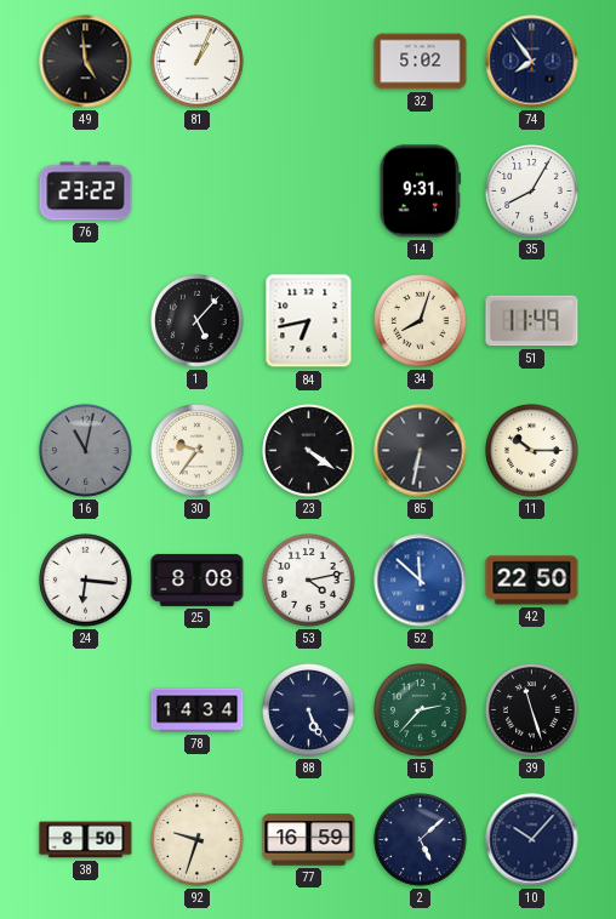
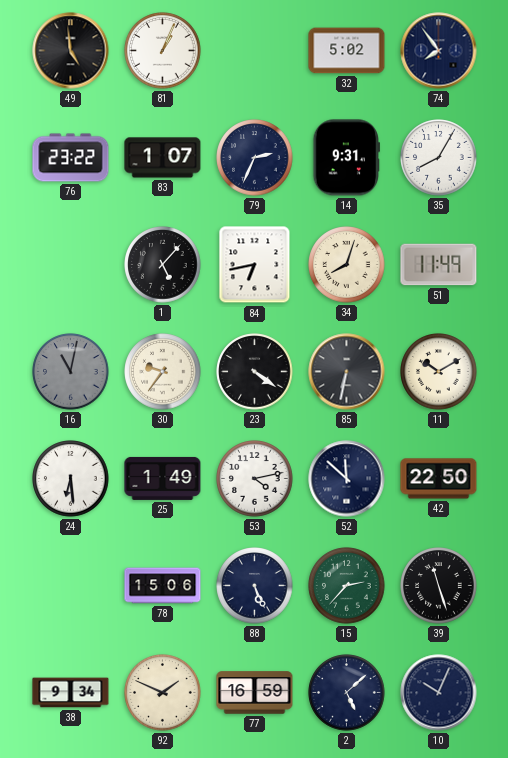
83: none -> 1:07 (163, 158)
79: none -> 2:34 (255, 158)
11: 10:15 -> 10:10 (439, 372)
24: 6:16 -> 6:29 (71, 479)
25: 8:08 -> 1:49 (163, 478)
52 dial: blue -> navy (347, 479)
78: 14:34 -> 15:06 (163, 586)
38: 8:50 -> 9:34 (71, 693)
92: 9:33 -> 1:49 (163, 693)
10: 10:07 -> 10:04 (439, 693)
